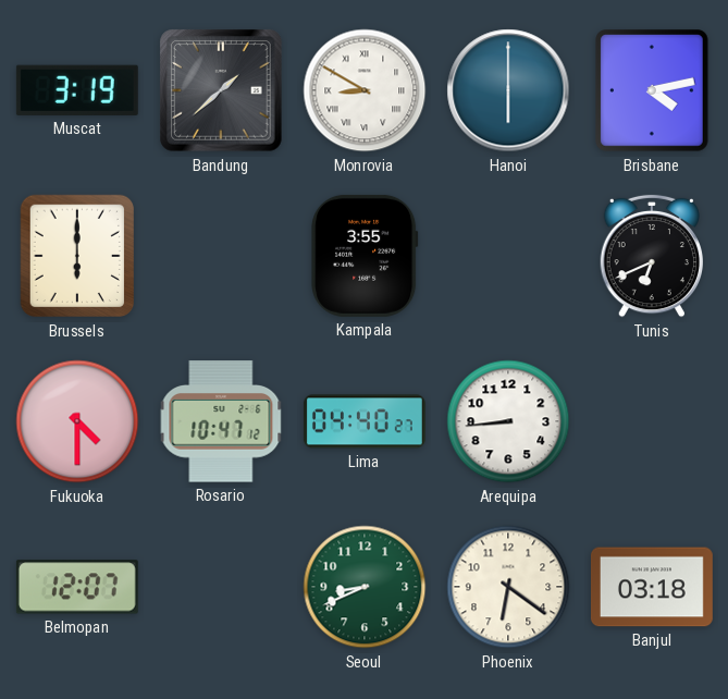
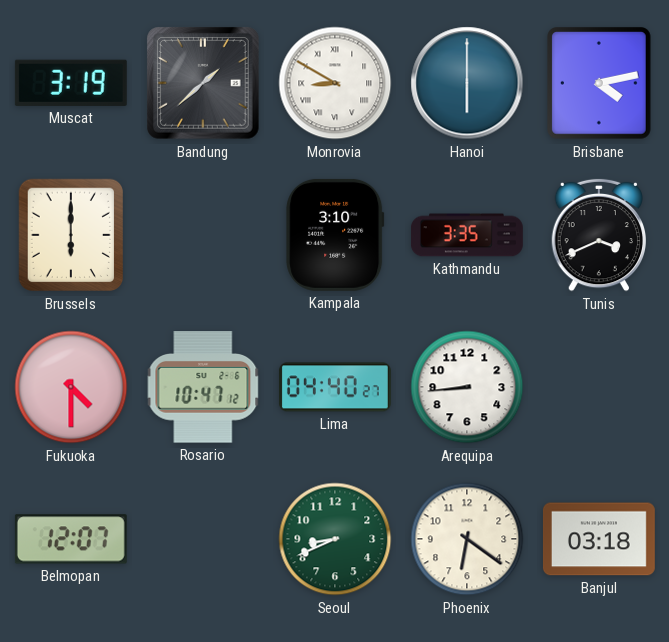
Kampala: 3:55 -> 3:10 (335, 235)
Kathmandu: none -> 3:35 (467, 235)
Tunis: 6:41 -> 3:41 (599, 235)
